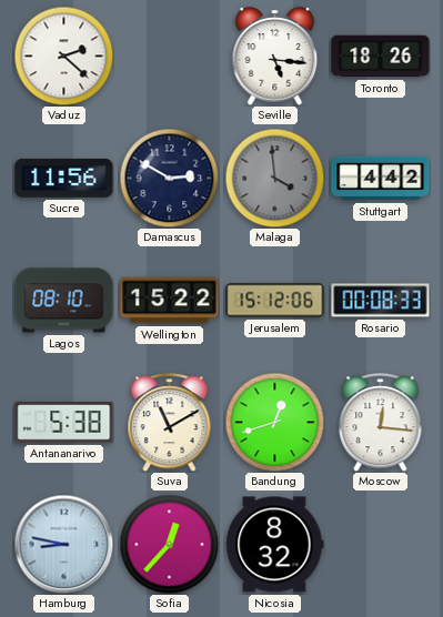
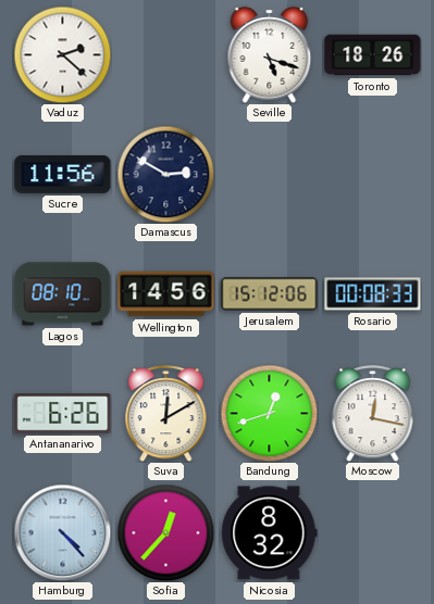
Seville: 5:16 -> 5:18 (270, 55)
Malaga: 3:59 -> none (274, 178)
Stuttgart: 4:42 -> none (381, 179)
Wellington: 15:22 -> 14:56 (166, 294)
Antananarivo: 5:38 -> 6:26 (63, 414)
Suva: 11:10 -> 12:10 (166, 414)
Moscow: 12:16 -> 12:17 (373, 414)
Hamburg: 8:47 -> 4:23 (62, 532)
